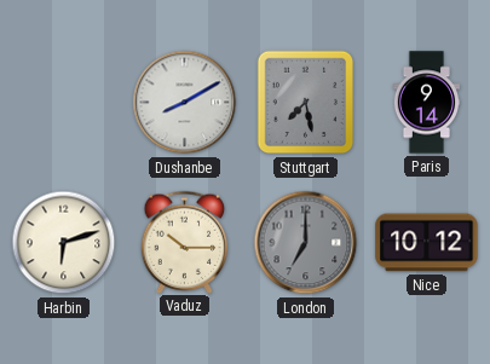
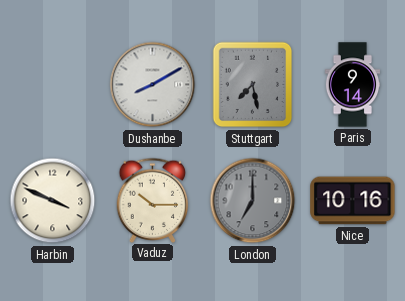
Harbin: 6:12 -> 3:49 (53, 201)
Nice: 10:12 -> 10:16 (353, 201)
